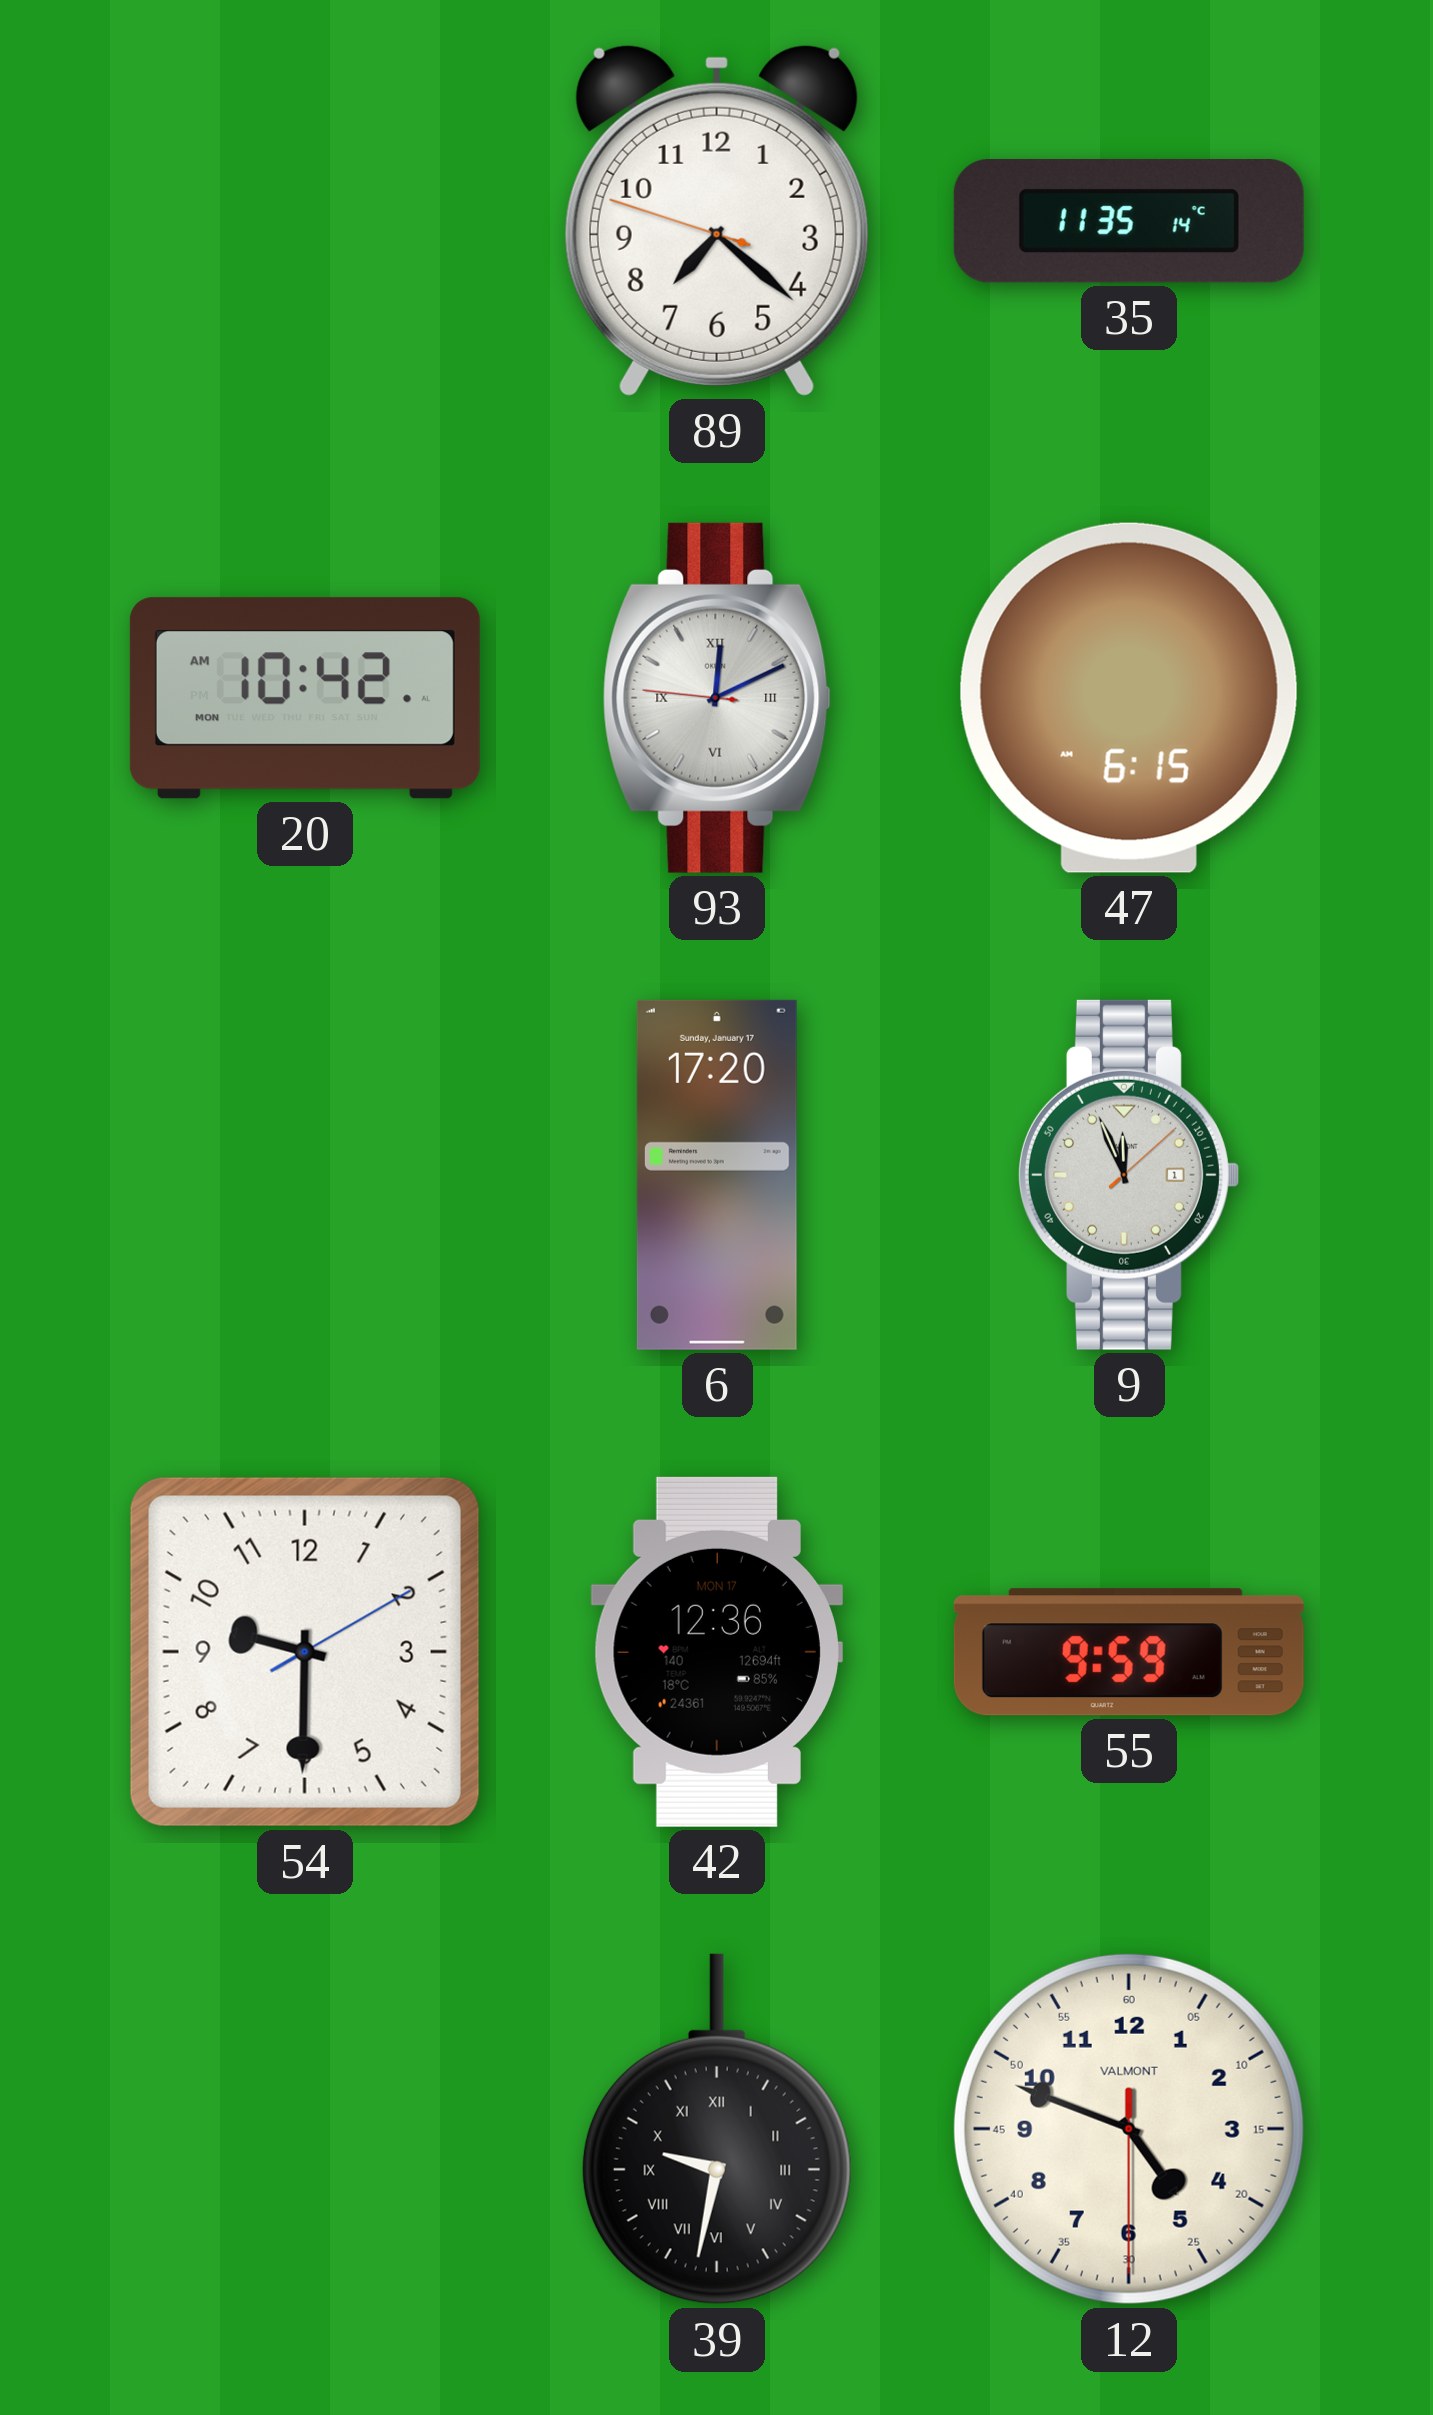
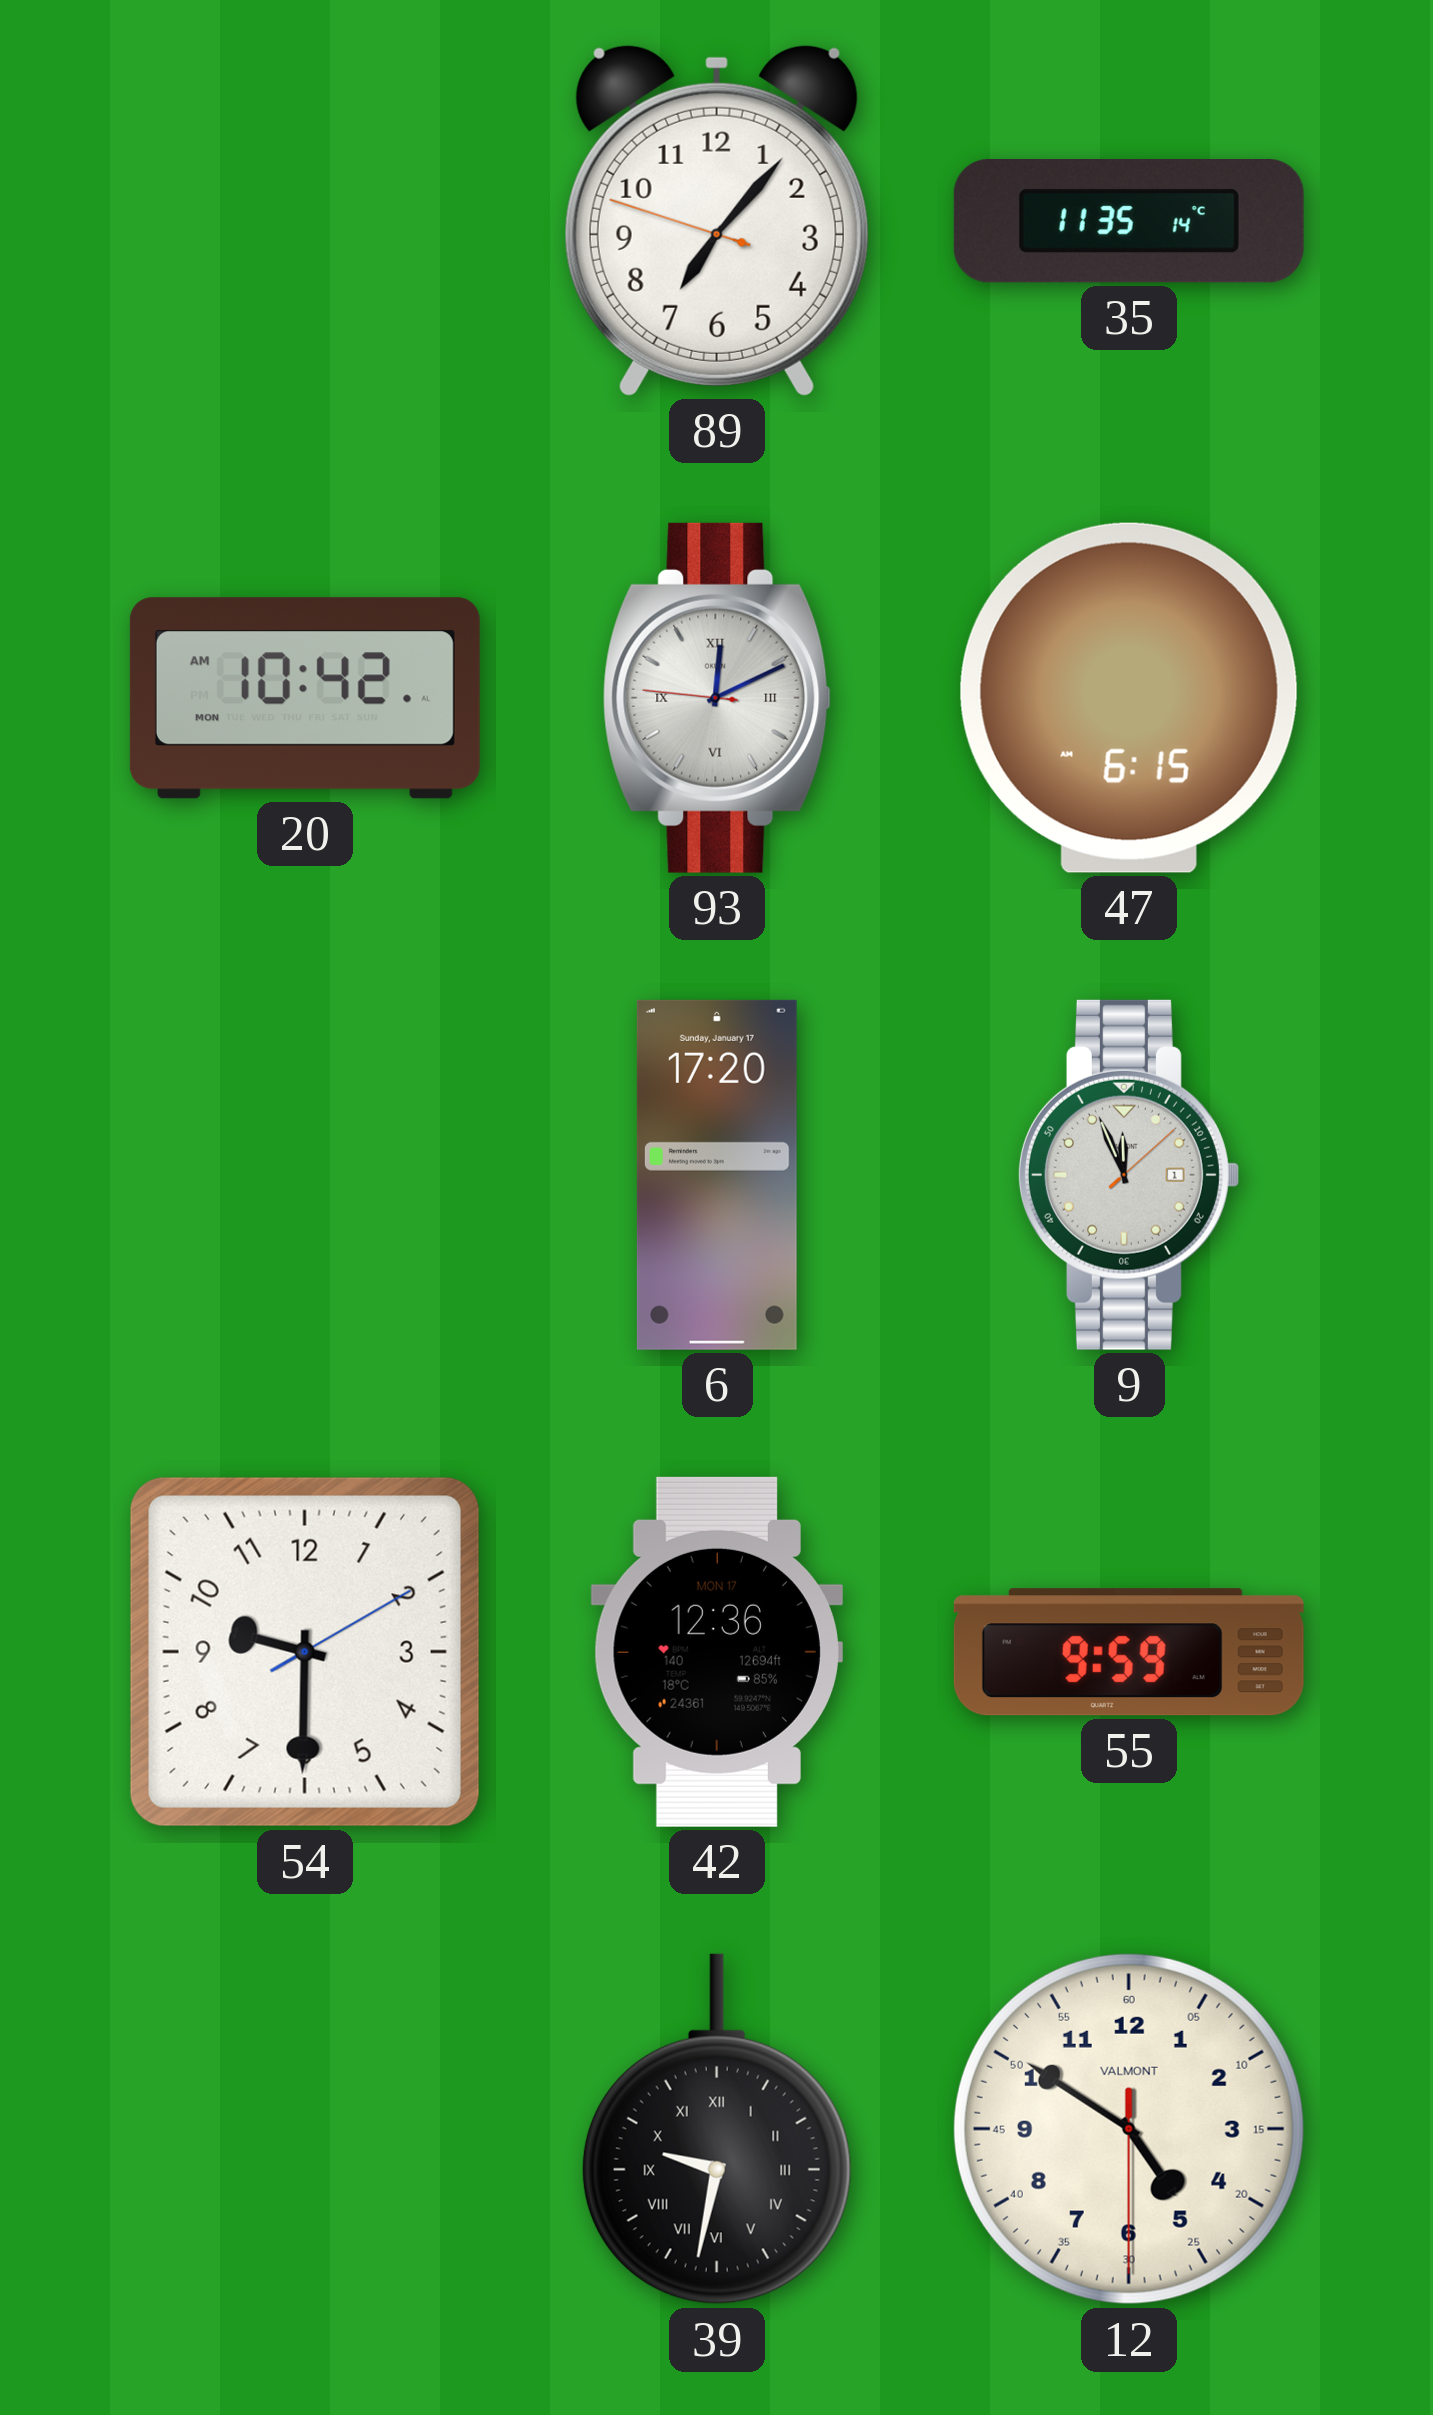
89: 7:21 -> 7:06 (717, 220)
12: 4:48 -> 4:50 (1129, 2129)
